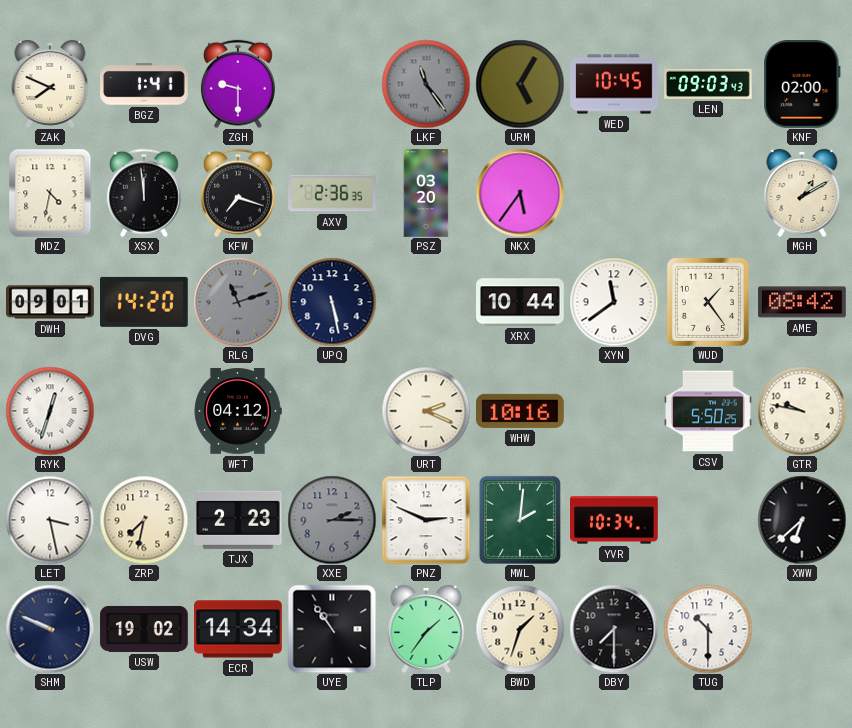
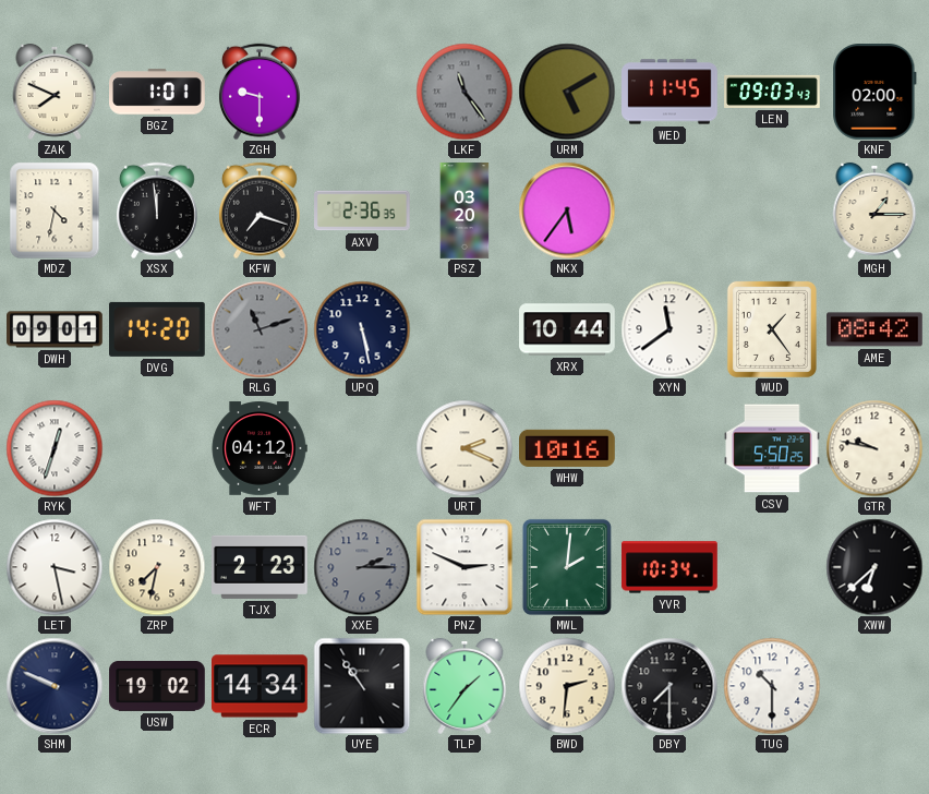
BGZ: 1:41 -> 1:01 (158, 92)
URM: 5:05 -> 5:10 (567, 92)
WED: 10:45 -> 11:45 (669, 92)
MGH: 1:10 -> 1:15 (874, 210)
BWD: 1:33 -> 2:31 (567, 686)
